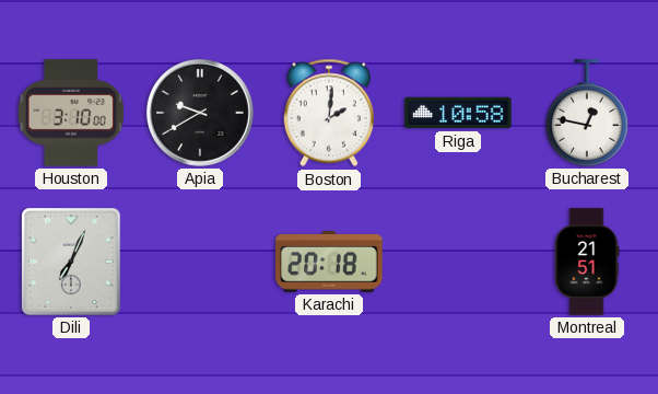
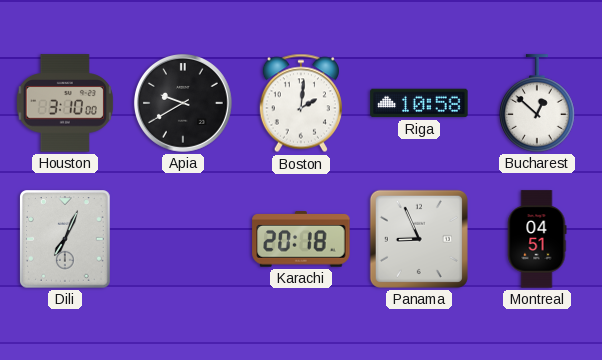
Bucharest: 12:47 -> 12:52 (537, 103)
Panama: none -> 8:56 (419, 239)
Montreal: 21:51 -> 04:51 (537, 239)
